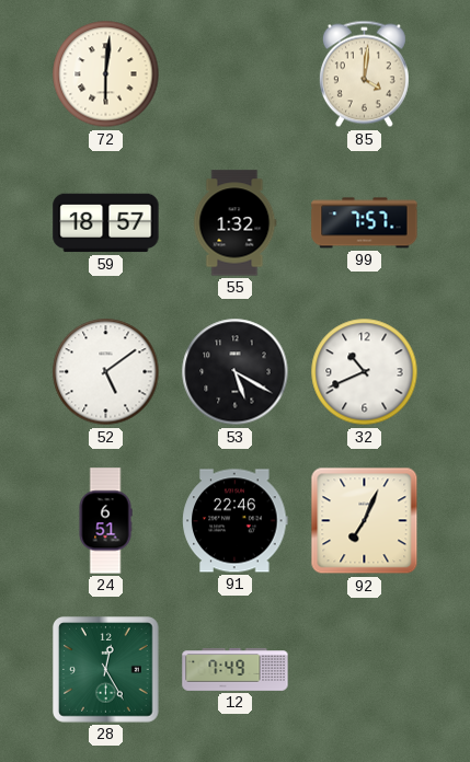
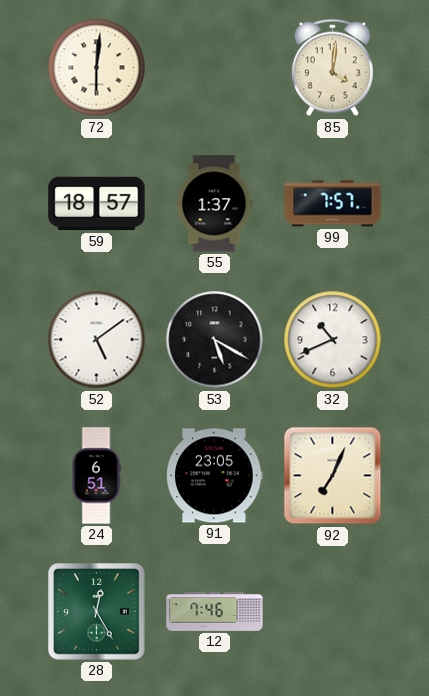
55: 1:32 -> 1:37 (215, 204)
91: 22:46 -> 23:05 (215, 476)
12: 7:49 -> 7:46 (215, 612)
